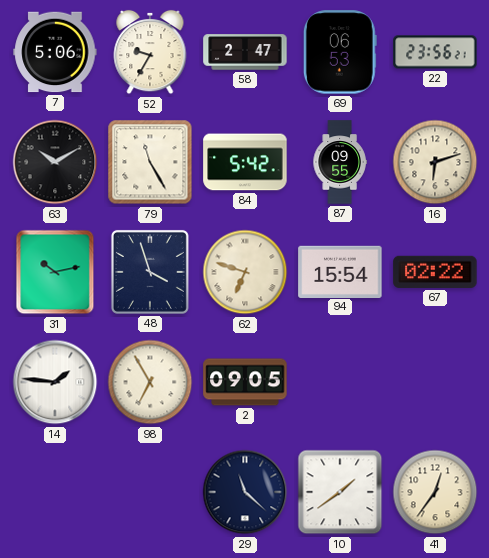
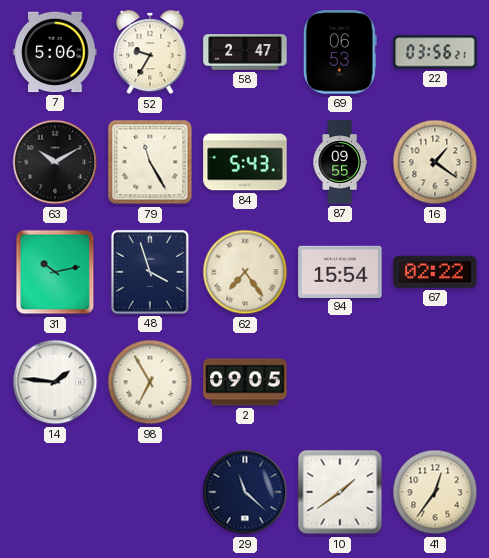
22: 23:56 -> 03:56 (435, 52)
84: 5:42 -> 5:43 (245, 162)
16: 6:12 -> 1:21 (435, 162)
62: 6:48 -> 7:24 (245, 272)
